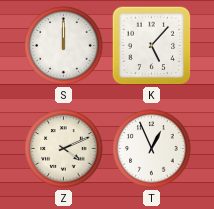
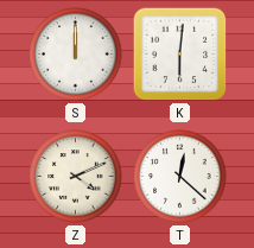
K: 5:07 -> 6:01 (180, 55)
T: 12:56 -> 12:22 (180, 177)
